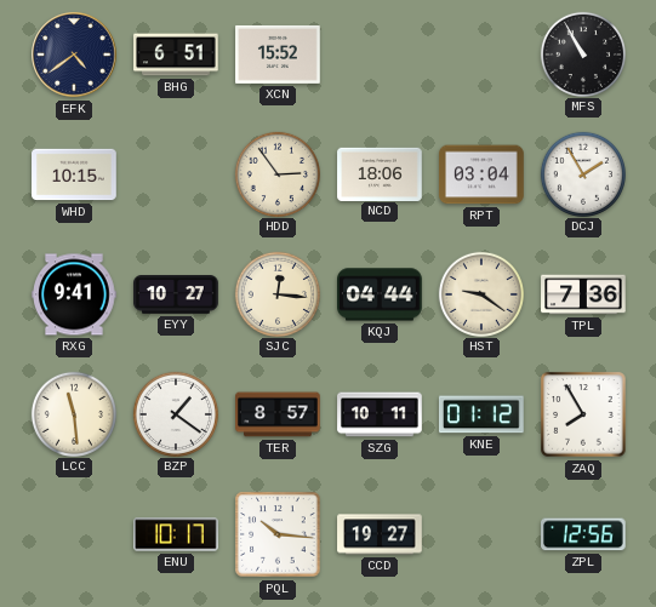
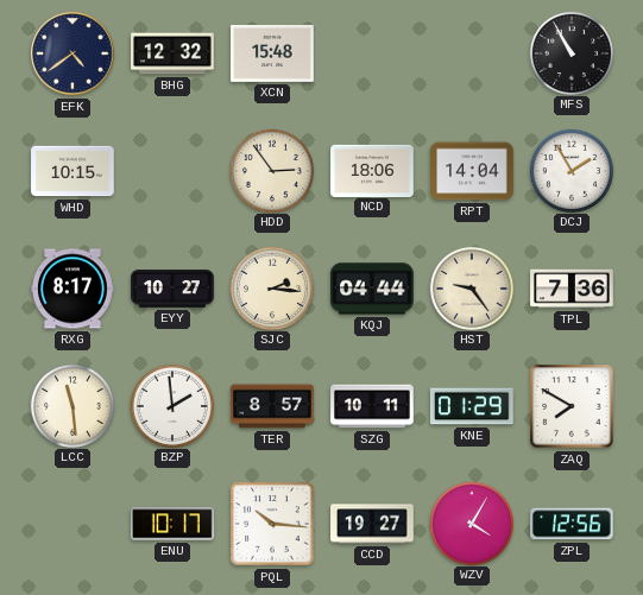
BHG: 6:51 -> 12:32 (172, 53)
XCN: 15:52 -> 15:48 (272, 53)
RPT: 03:04 -> 14:04 (472, 171)
RXG: 9:41 -> 8:17 (73, 289)
SJC: 12:16 -> 2:16 (271, 287)
HST: 9:21 -> 9:24 (471, 287)
BZP: 1:21 -> 1:59 (171, 405)
KNE: 01:12 -> 01:29 (472, 406)
ZAQ: 7:55 -> 7:50 (572, 406)
WZV: none -> 4:05 (471, 523)
